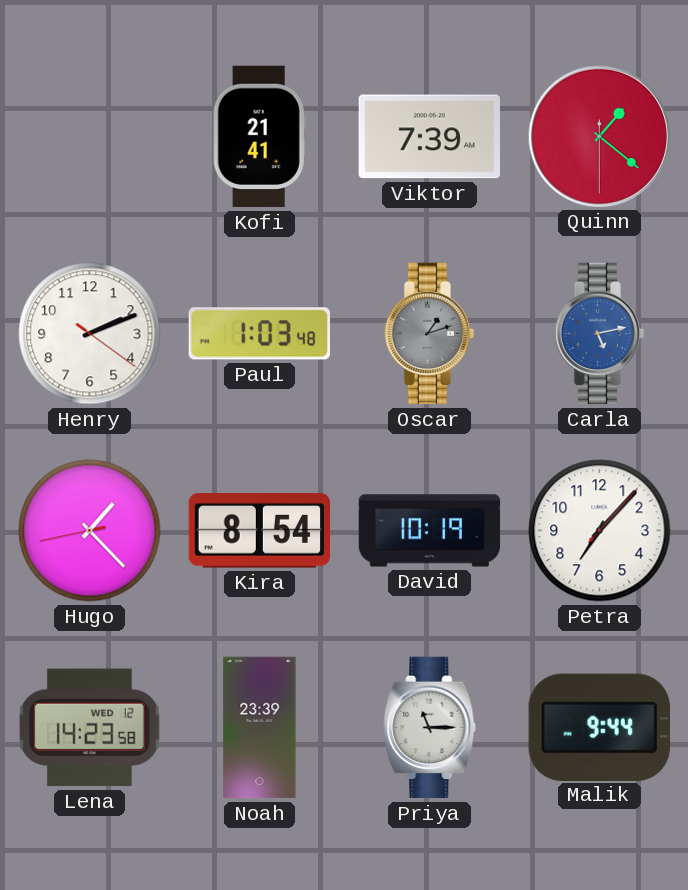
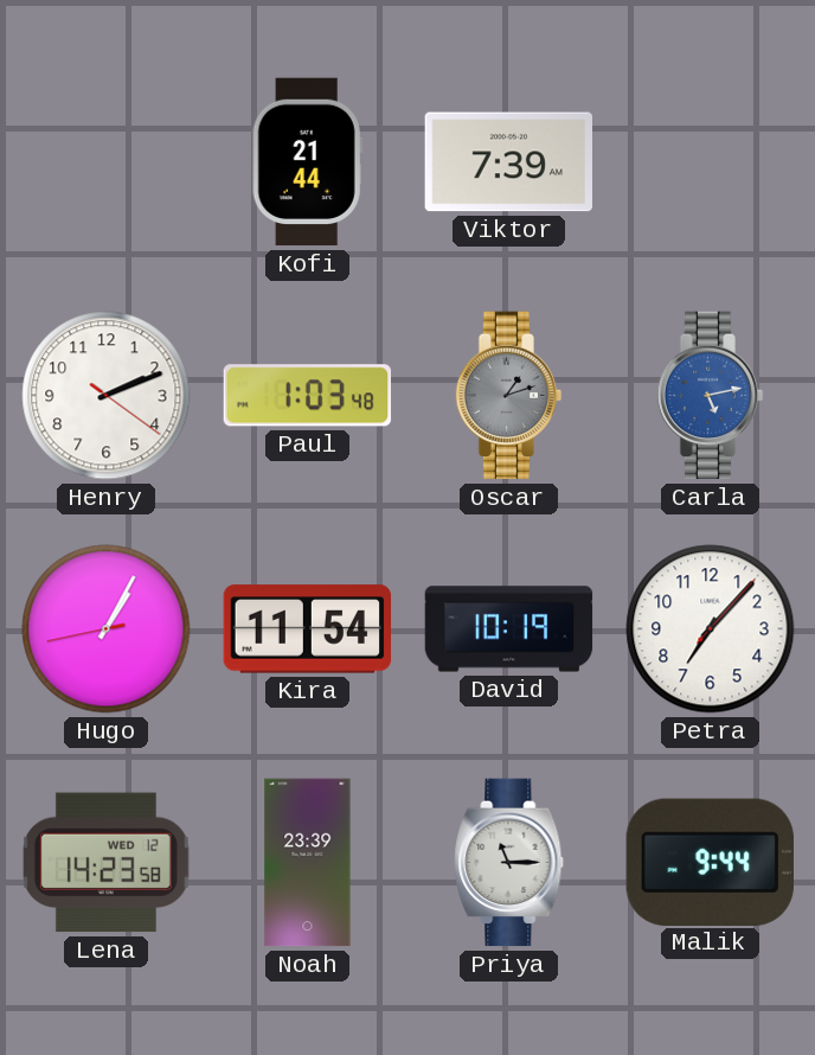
Kofi: 21:41 -> 21:44 (307, 162)
Quinn: 1:21 -> none (599, 136)
Hugo: 1:22 -> 1:04 (107, 629)
Kira: 8:54 -> 11:54 (308, 629)
